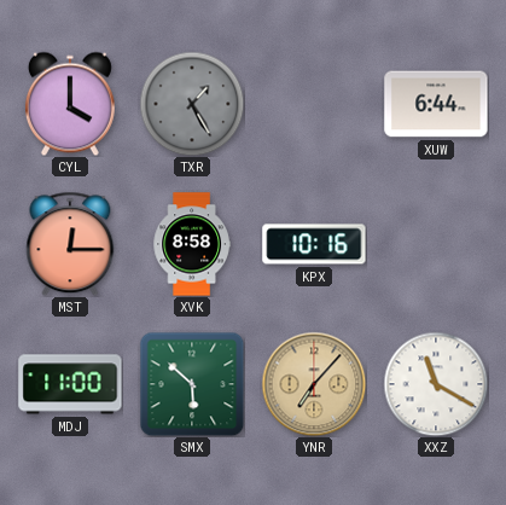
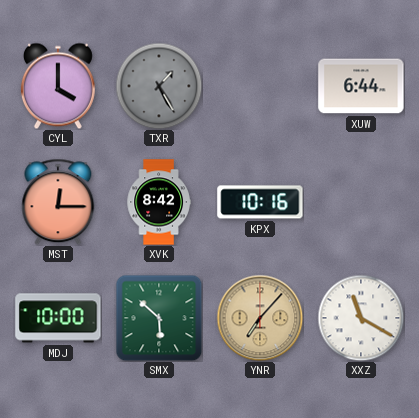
XVK: 8:58 -> 8:42 (159, 202)
MDJ: 11:00 -> 10:00 (58, 318)
